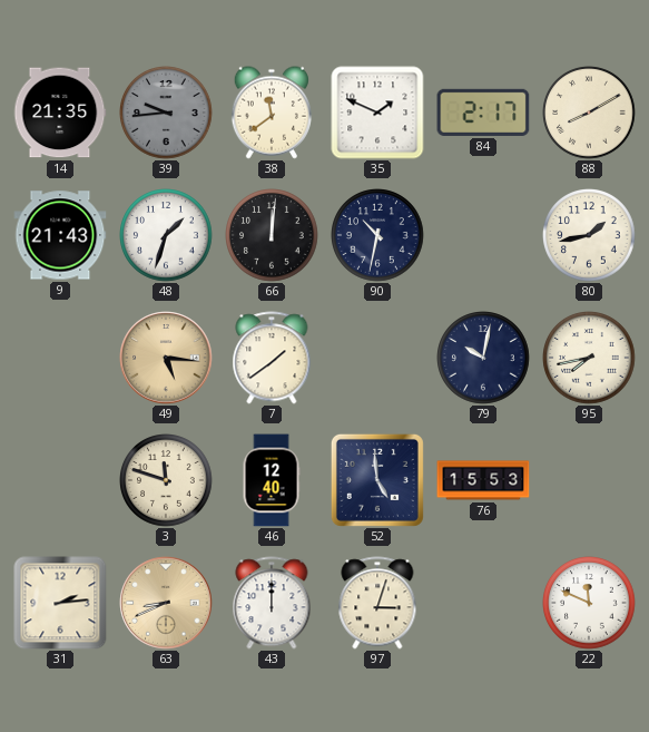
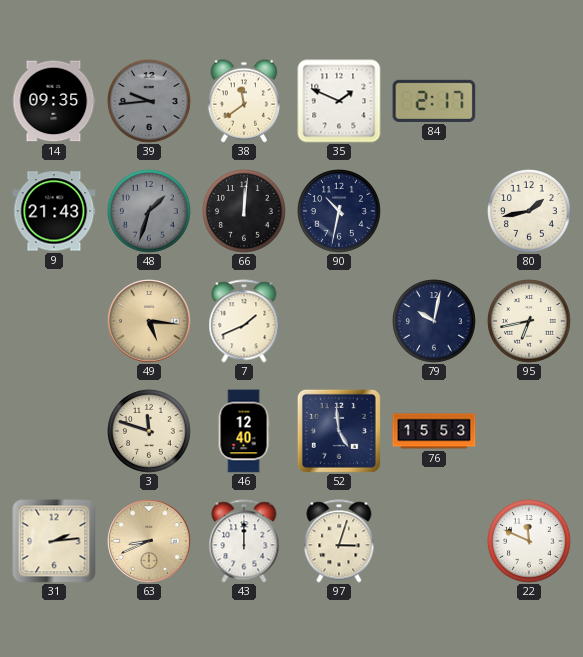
14: 21:35 -> 09:35 (54, 101)
88: 8:10 -> none (589, 113)
48 dial: white -> grey (149, 211)
7: 1:39 -> 1:41 (244, 321)
95: 7:43 -> 6:43 (529, 321)
